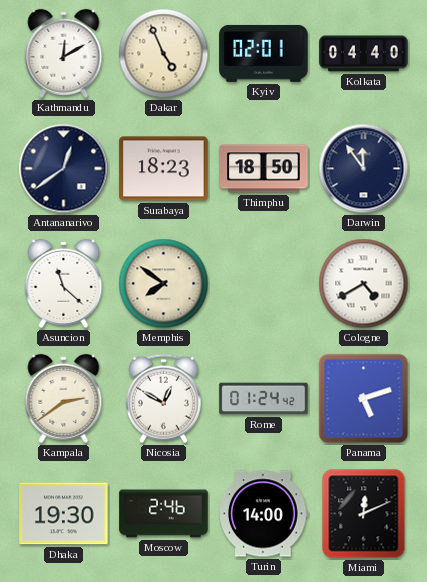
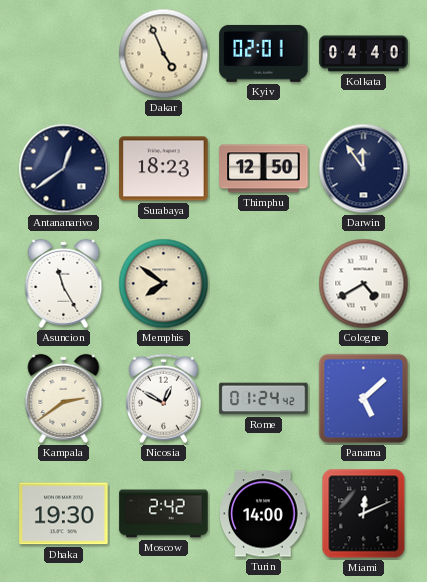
Kathmandu: 12:10 -> none (64, 53)
Thimphu: 18:50 -> 12:50 (264, 169)
Asuncion: 11:22 -> 11:25 (64, 283)
Panama: 5:12 -> 5:08 (364, 399)
Moscow: 2:46 -> 2:42 (164, 514)
